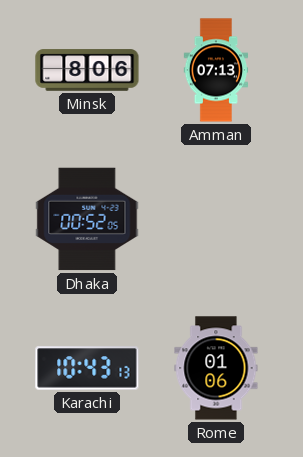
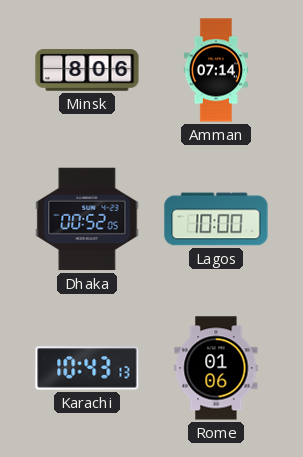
Amman: 07:13 -> 07:14 (216, 70)
Lagos: none -> 10:00 (216, 219)
